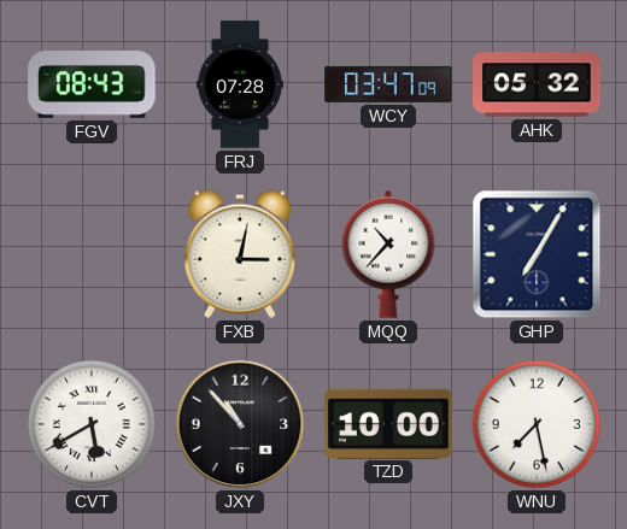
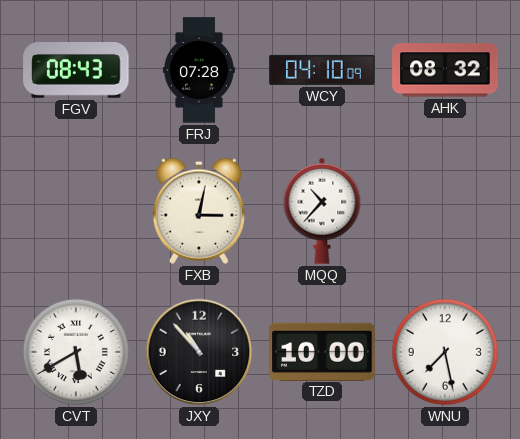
WCY: 03:47 -> 04:10 (322, 70)
AHK: 05:32 -> 08:32 (445, 70)
GHP: 7:05 -> none (537, 254)
